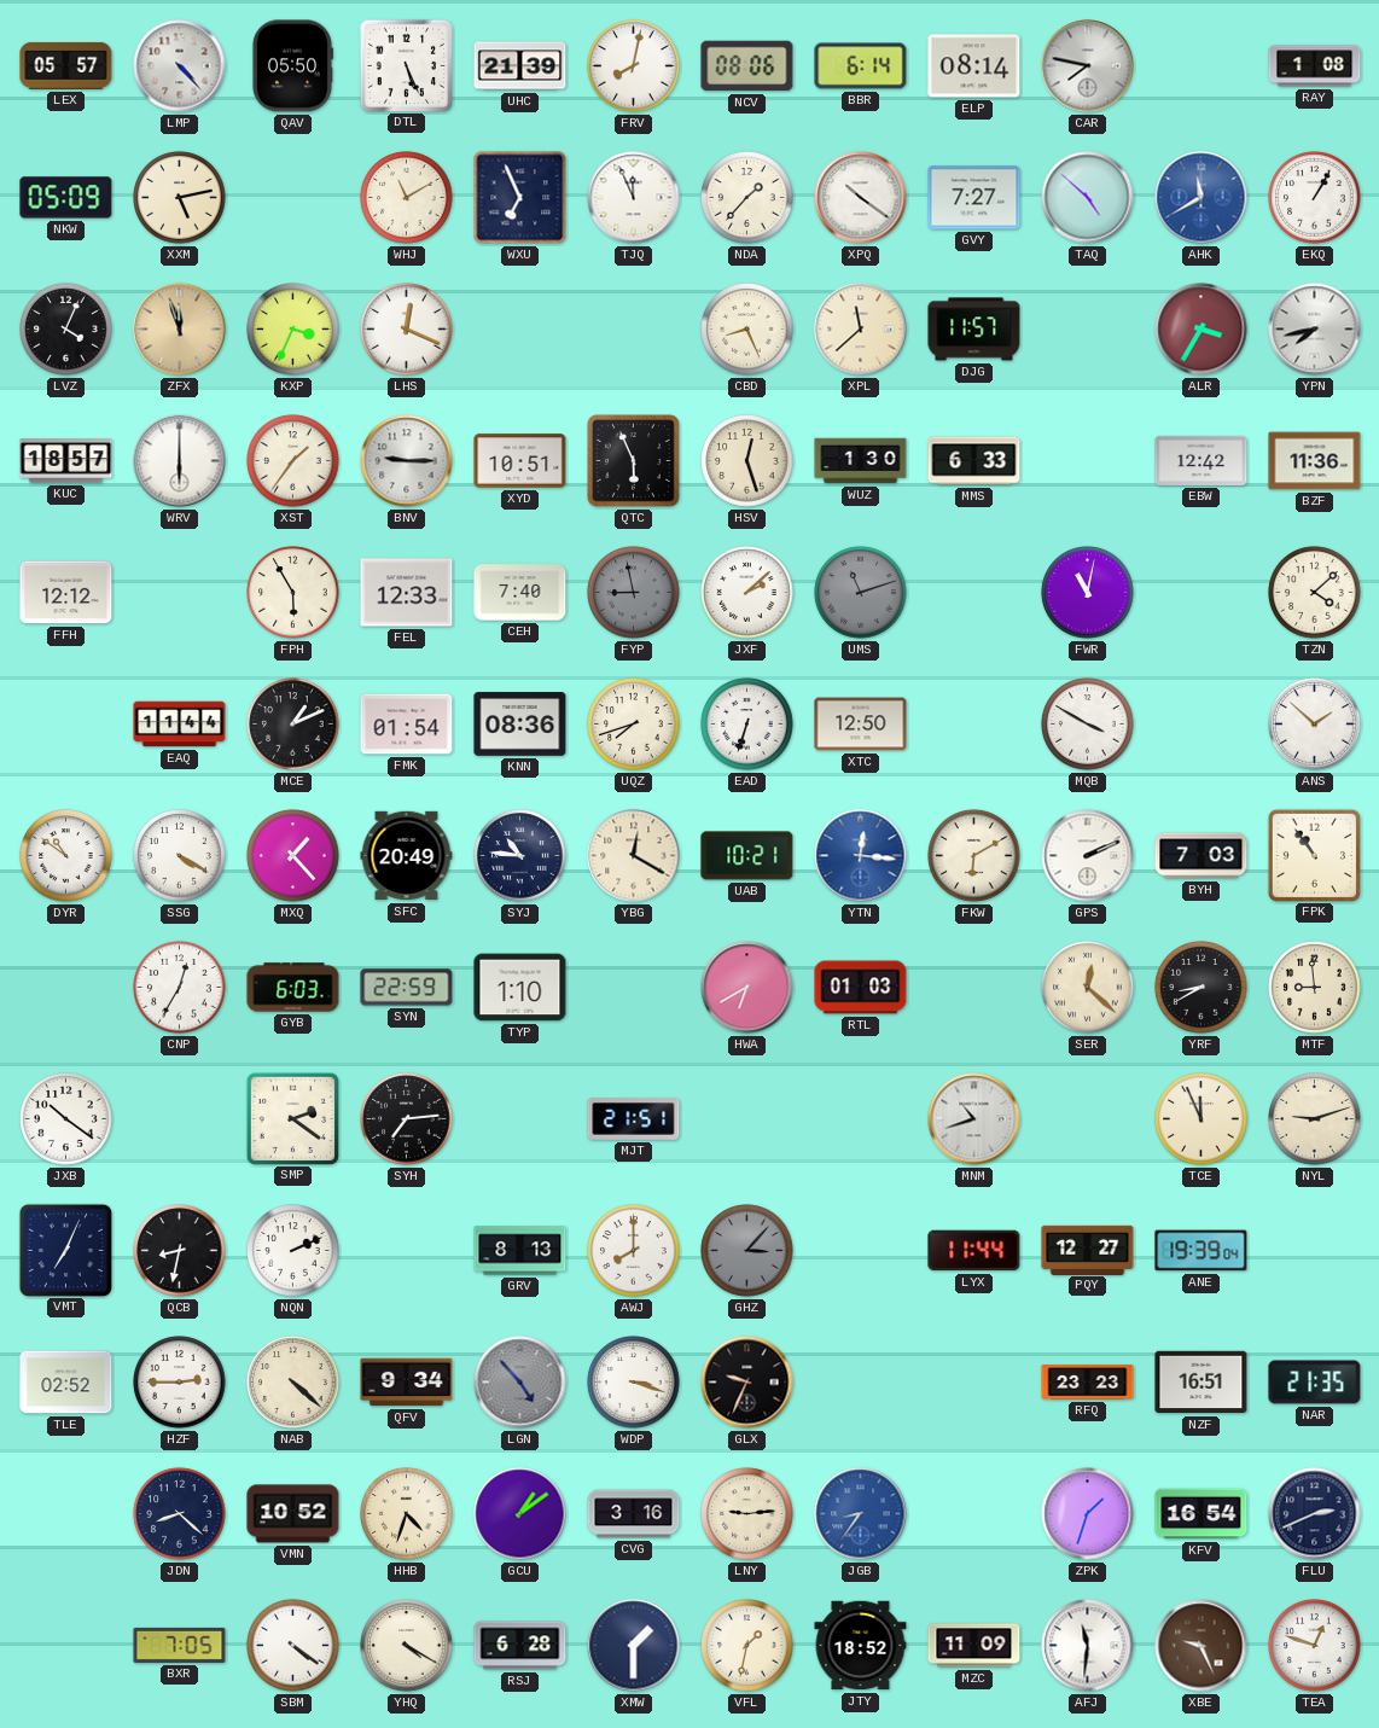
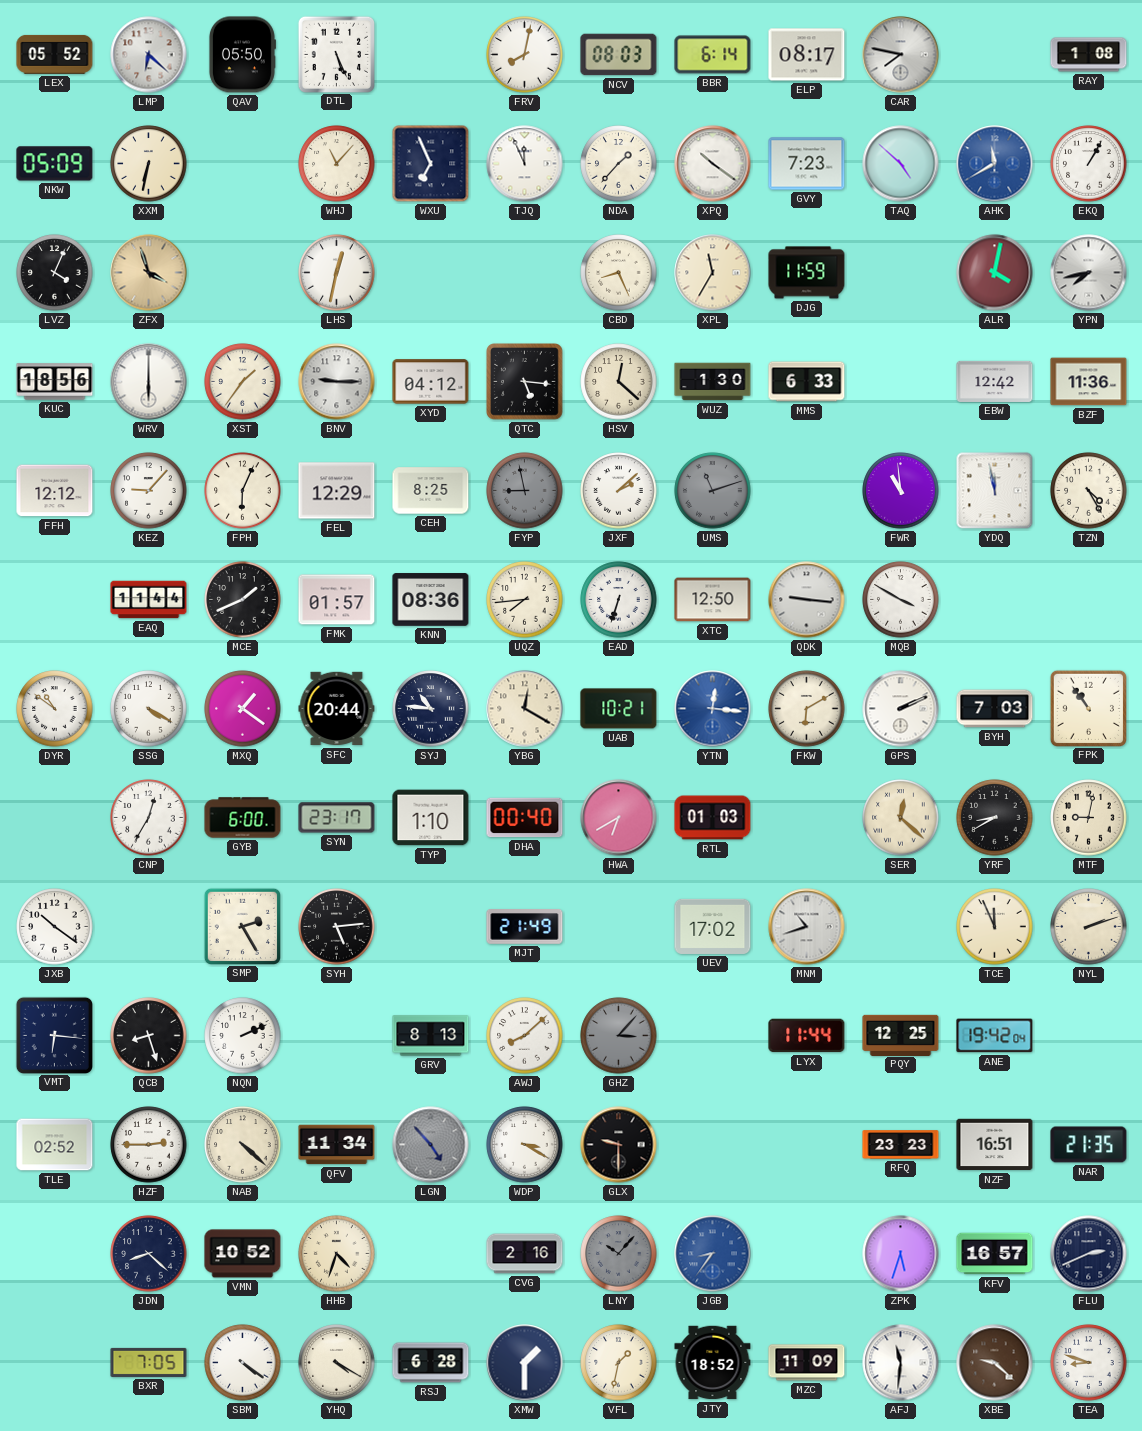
LEX: 05:57 -> 05:52 (55, 54)
LMP: 4:23 -> 6:22 (149, 55)
UHC: 21:39 -> none (520, 66)
NCV: 08:06 -> 08:03 (619, 55)
ELP: 08:14 -> 08:17 (807, 55)
XXM: 5:13 -> 6:32 (149, 164)
WHJ: 11:10 -> 11:07 (337, 164)
GVY: 7:27 -> 7:23 (807, 164)
ZFX: 11:57 -> 3:57 (149, 273)
KXP: 3:34 -> none (293, 330)
LHS: 12:19 -> 12:32 (337, 273)
XPL: 11:38 -> 11:35 (713, 273)
DJG: 11:57 -> 11:59 (807, 273)
ALR: 3:35 -> 4:02 (995, 273)
KUC: 18:57 -> 18:56 (55, 382)
XYD: 10:51 -> 04:12 (431, 382)
QTC: 5:56 -> 5:16 (525, 382)
HSV: 12:27 -> 12:22 (619, 382)
KEZ: none -> 9:07 (149, 491)
FPH: 5:55 -> 6:04 (243, 491)
FEL: 12:33 -> 12:29 (337, 491)
CEH: 7:40 -> 8:25 (431, 491)
FWR: 11:02 -> 10:59 (901, 491)
YDQ: none -> 11:58 (995, 491)
TZN: 4:08 -> 4:25 (1089, 491)
MCE: 1:11 -> 1:41 (243, 600)
FMK: 01:54 -> 01:57 (337, 600)
UQZ: 7:42 -> 7:44 (525, 600)
QDK: none -> 9:16 (807, 600)
ANS: 1:52 -> none (1315, 725)
MXQ: 1:23 -> 1:21 (243, 709)
SFC: 20:49 -> 20:44 (337, 709)
GYB: 6:03 -> 6:00 (243, 818)
SYN: 22:59 -> 23:17 (337, 818)
DHA: none -> 00:40 (525, 818)
MTF: 8:59 -> 9:02 (1089, 818)
SMP: 2:21 -> 2:25 (242, 926)
SYH: 7:14 -> 5:14 (337, 927)
MJT: 21:51 -> 21:49 (525, 927)
UEV: none -> 17:02 (713, 926)
NYL: 9:12 -> 2:12 (1089, 927)
VMT: 7:04 -> 6:16 (54, 1035)
QCB: 8:32 -> 8:27 (149, 1036)
AWJ: 8:00 -> 8:08 (525, 1036)
PQY: 12:27 -> 12:25 (901, 1035)
ANE: 19:39 -> 19:42 (995, 1036)
QFV: 9:34 -> 11:34 (337, 1145)
WDP: 3:18 -> 3:20 (525, 1145)
GLX: 9:34 -> 9:30 (619, 1145)
GCU: 1:09 -> none (520, 1514)
CVG: 3:16 -> 2:16 (525, 1254)
LNY: 9:14 -> 10:07 (619, 1254)
LNY dial: cream -> grey (619, 1254)
ZPK: 1:33 -> 5:33 (901, 1254)
KFV: 16:54 -> 16:57 (995, 1254)
XBE: 9:26 -> 9:22 (995, 1363)
TEA: 12:48 -> 8:48 (1089, 1363)
